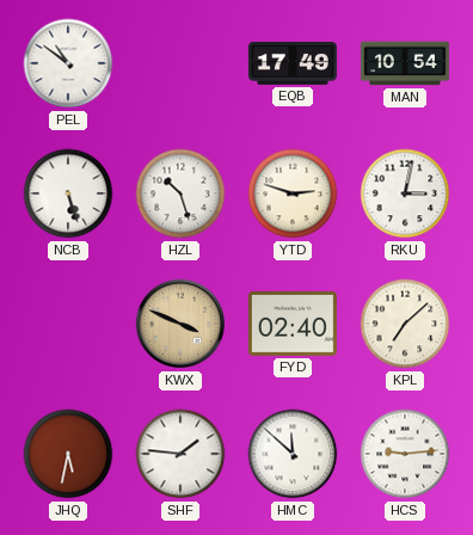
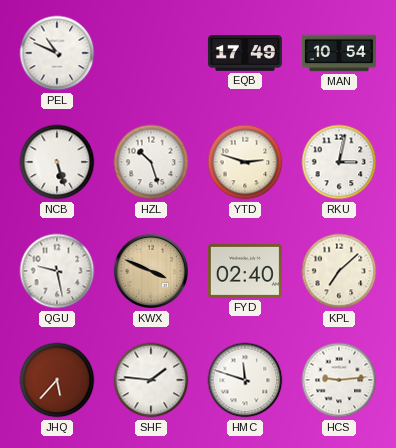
PEL: 10:51 -> 10:49 (57, 53)
QGU: none -> 9:28 (57, 271)
JHQ: 5:32 -> 5:37 (57, 380)
HMC: 11:52 -> 11:48 (245, 380)
